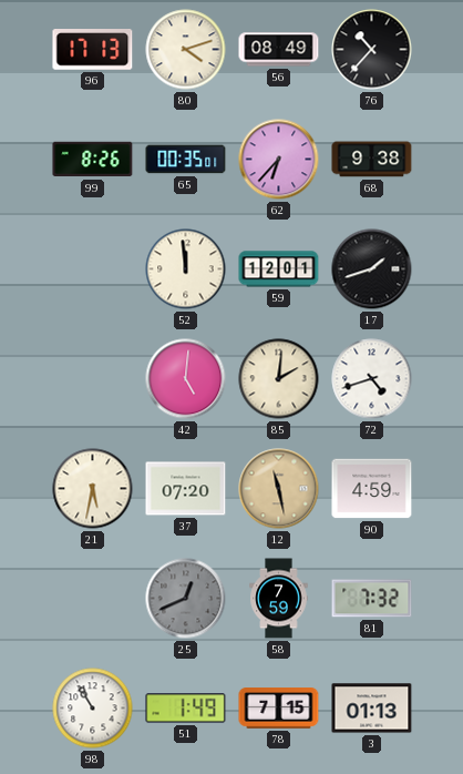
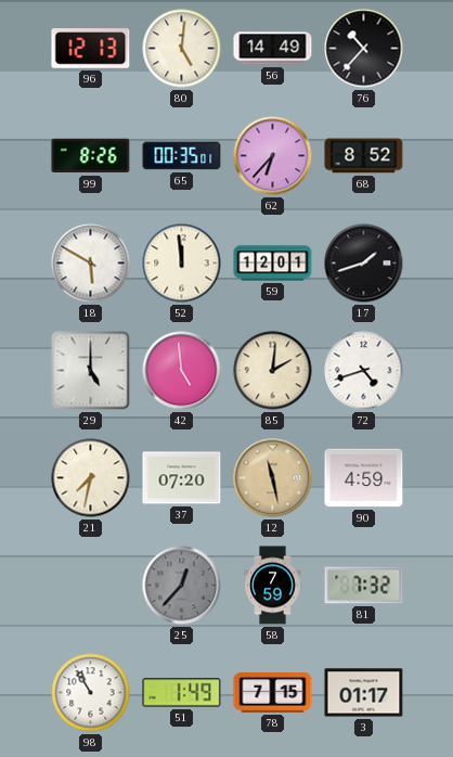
96: 17:13 -> 12:13 (91, 49)
80: 4:12 -> 5:01 (182, 49)
56: 08:49 -> 14:49 (273, 49)
68: 9:38 -> 8:52 (364, 156)
18: none -> 5:50 (91, 264)
29: none -> 5:00 (91, 371)
42: 5:01 -> 4:59 (182, 371)
21: 5:32 -> 7:32 (91, 478)
25: 12:41 -> 12:37 (182, 586)
3: 01:13 -> 01:17 (364, 693)
